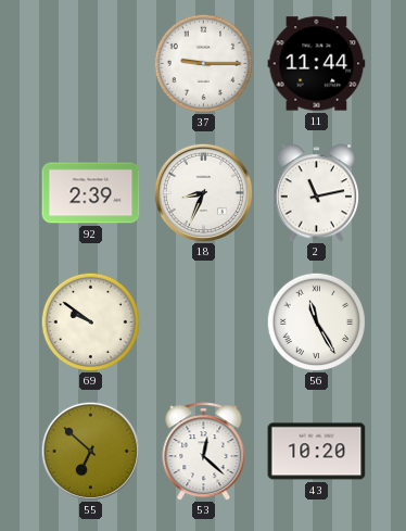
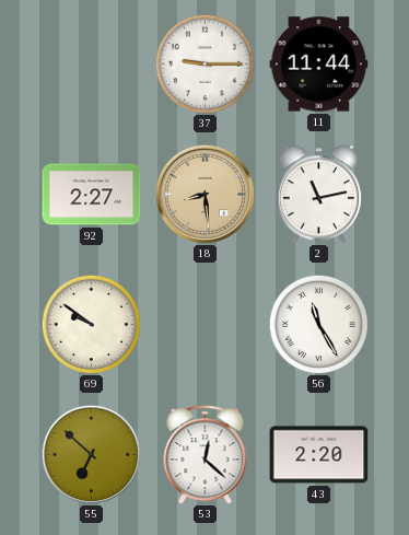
92: 2:39 -> 2:27 (92, 195)
18: 8:34 -> 8:29 (204, 194)
18 dial: white -> champagne (204, 194)
43: 10:20 -> 2:20 (319, 455)
